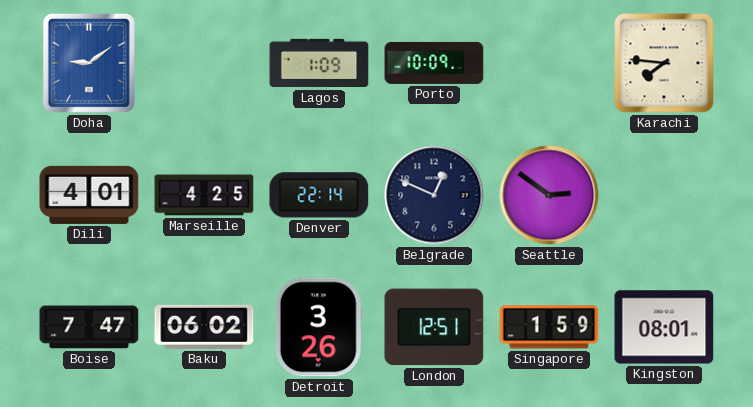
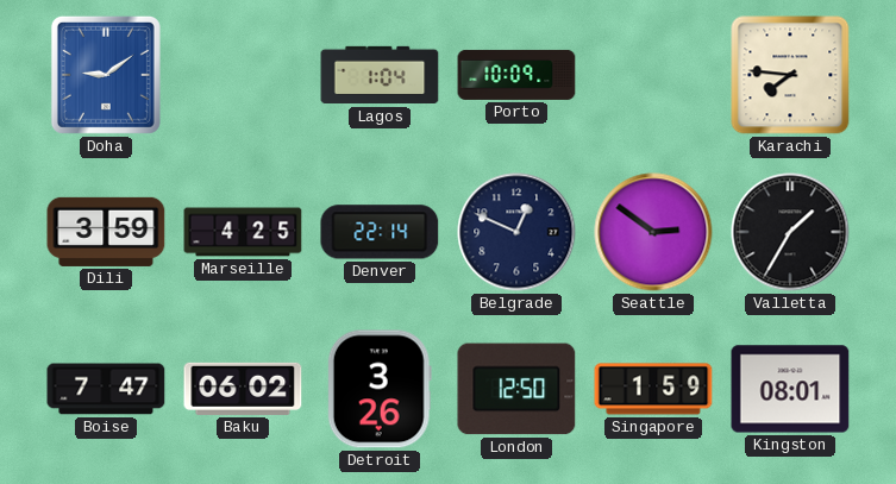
Lagos: 1:09 -> 1:04 (380, 75)
Dili: 4:01 -> 3:59 (106, 232)
Valletta: none -> 1:35 (790, 232)
London: 12:51 -> 12:50 (516, 389)
